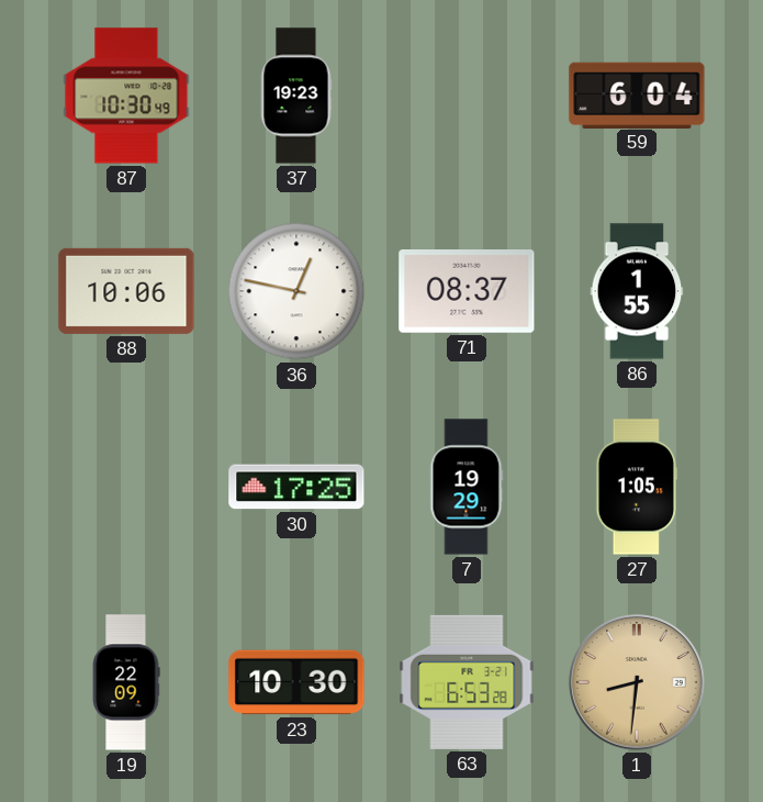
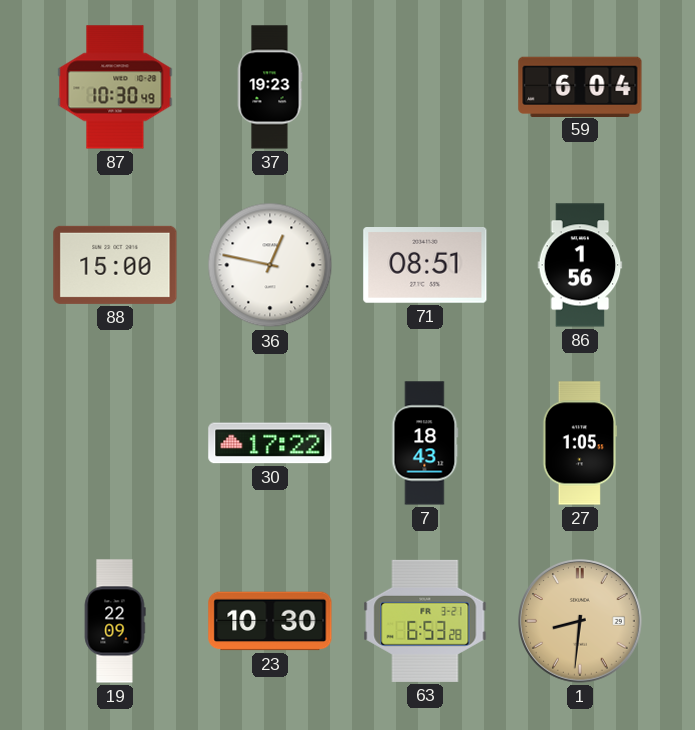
88: 10:06 -> 15:00 (115, 265)
71: 08:37 -> 08:51 (425, 266)
86: 1:55 -> 1:56 (580, 265)
30: 17:25 -> 17:22 (270, 443)
7: 19:29 -> 18:43 (425, 443)
